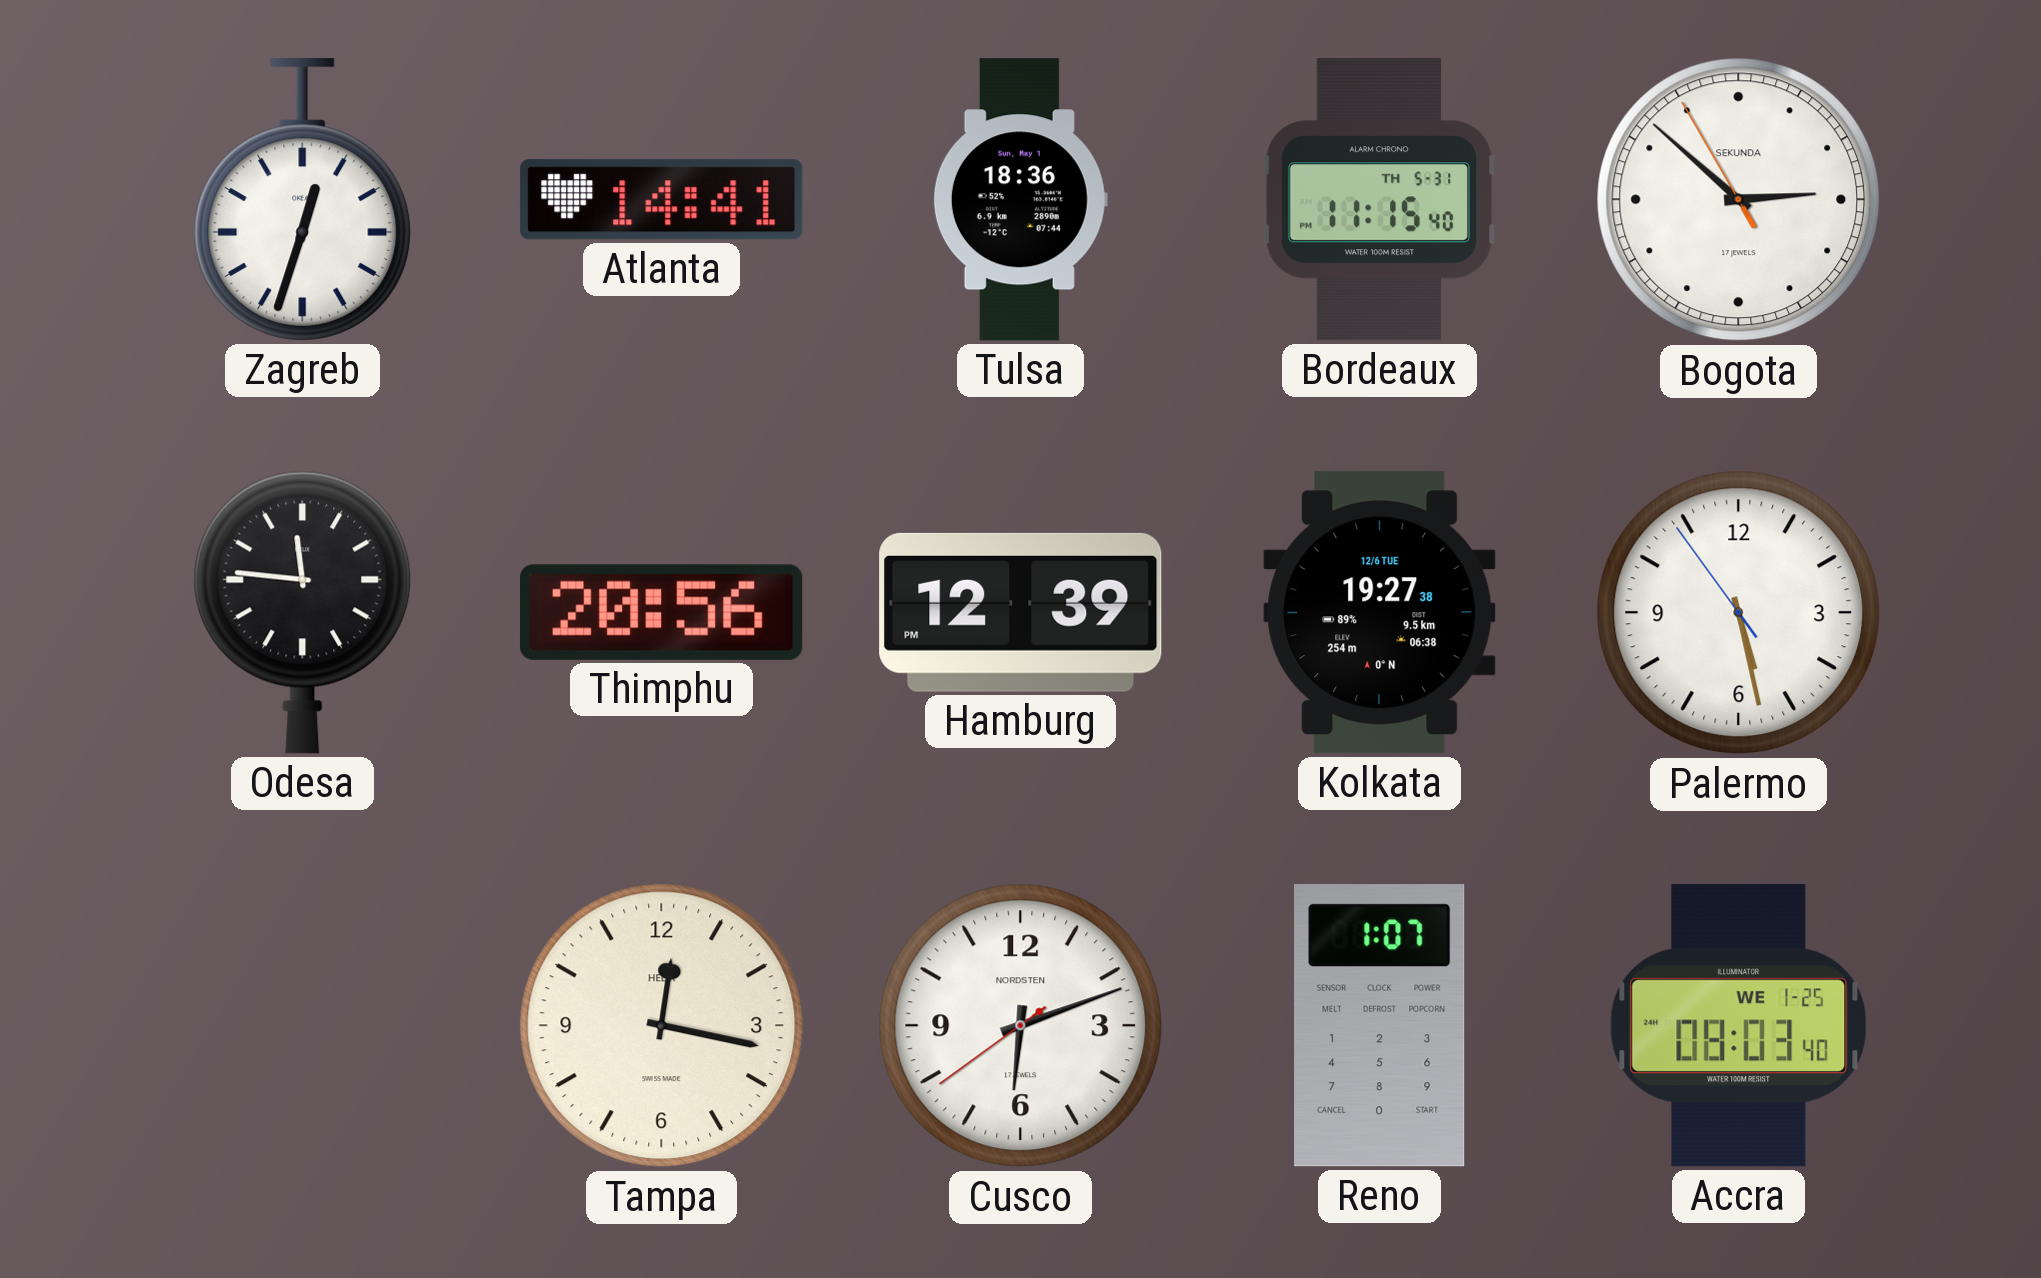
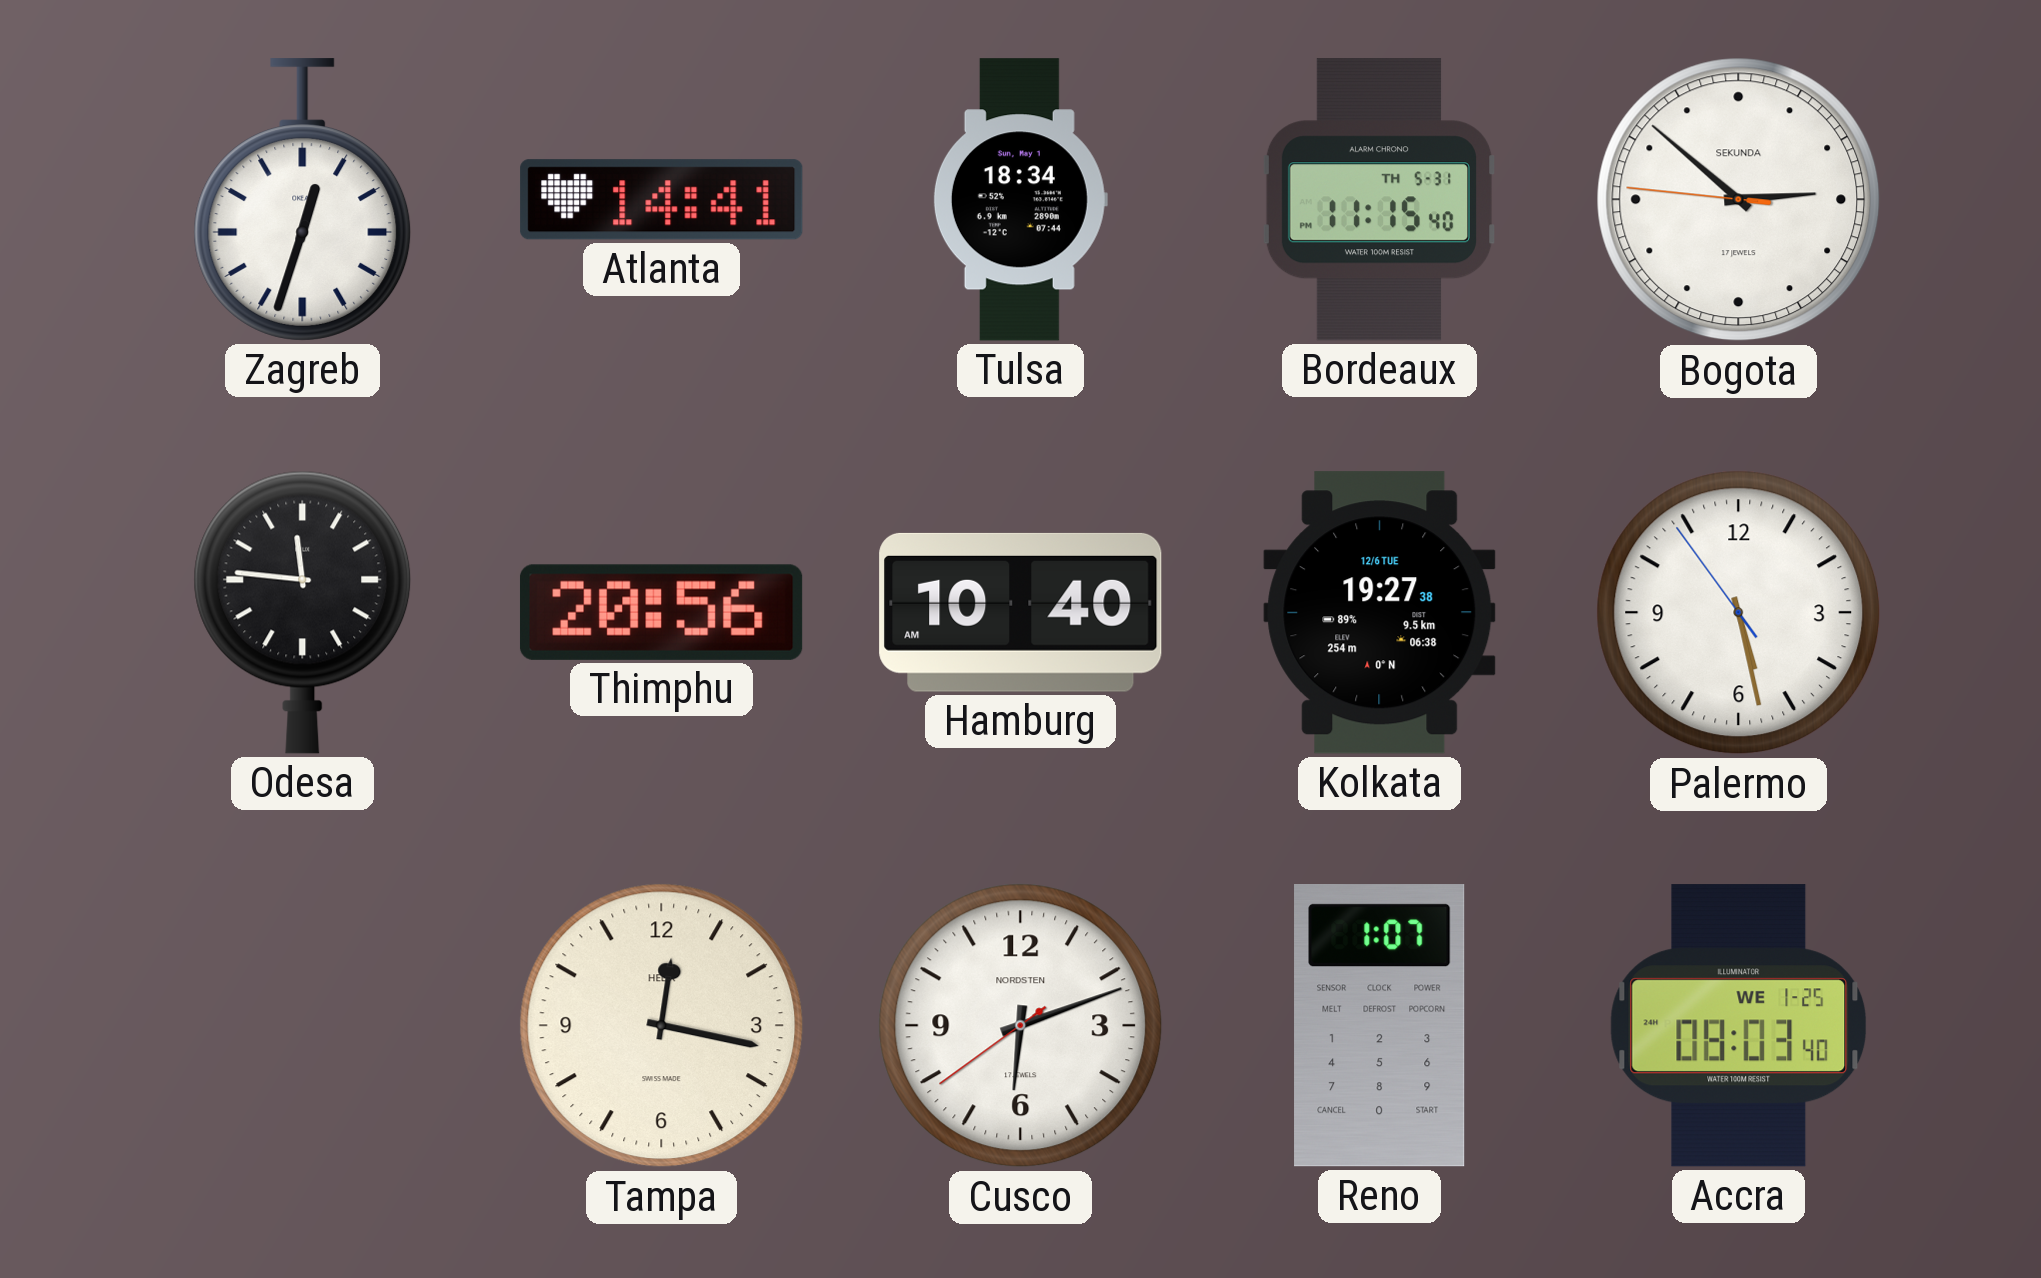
Tulsa: 18:36 -> 18:34 (1020, 200)
Bogota: 2:51:55 -> 2:51:46 (1739, 200)
Hamburg: 12:39 -> 10:40 (1021, 612)
